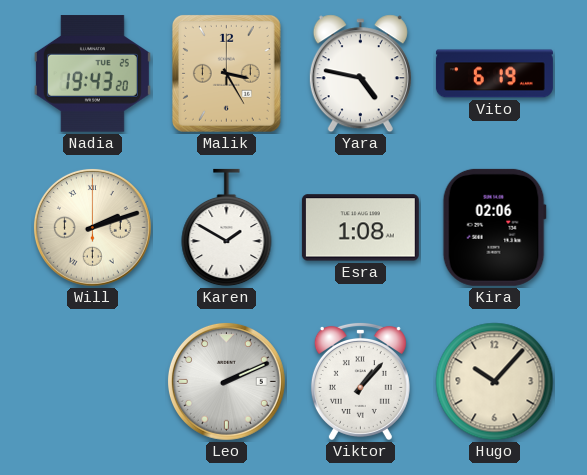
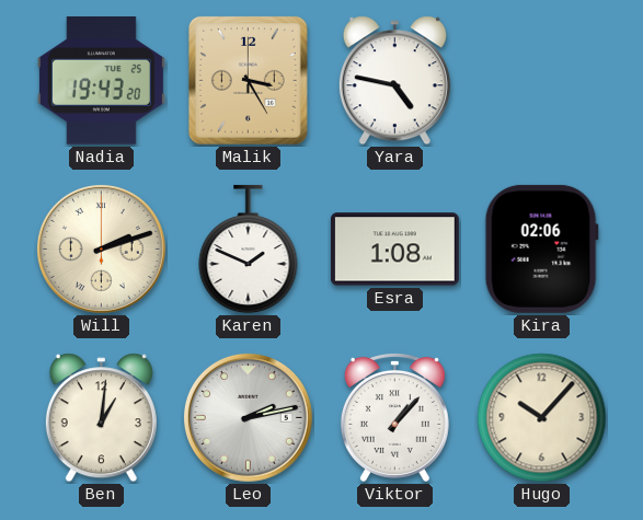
Vito: 6:19 -> none (494, 74)
Karen: 1:50 -> 1:49 (249, 250)
Ben: none -> 1:01 (101, 418)
Leo: 2:11 -> 2:13 (248, 417)
